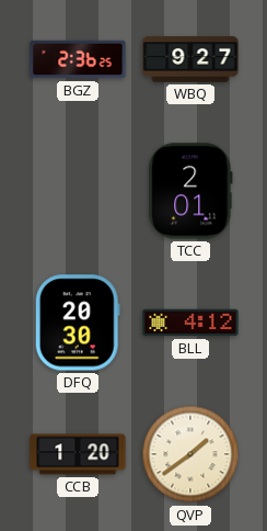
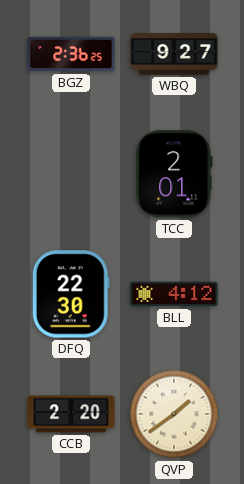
DFQ: 20:30 -> 22:30 (71, 294)
CCB: 1:20 -> 2:20 (71, 414)
